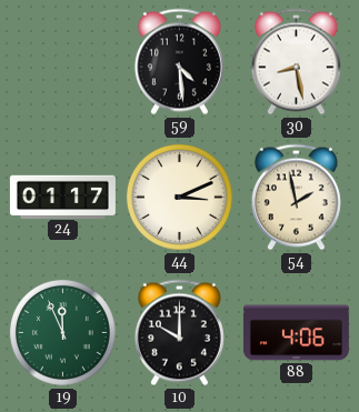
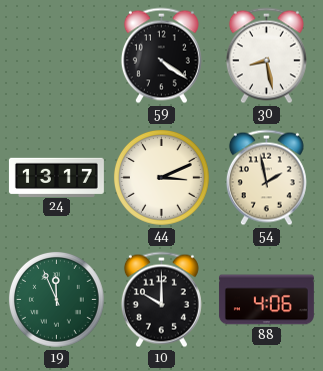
59: 4:29 -> 4:21 (161, 56)
24: 01:17 -> 13:17 (56, 177)
